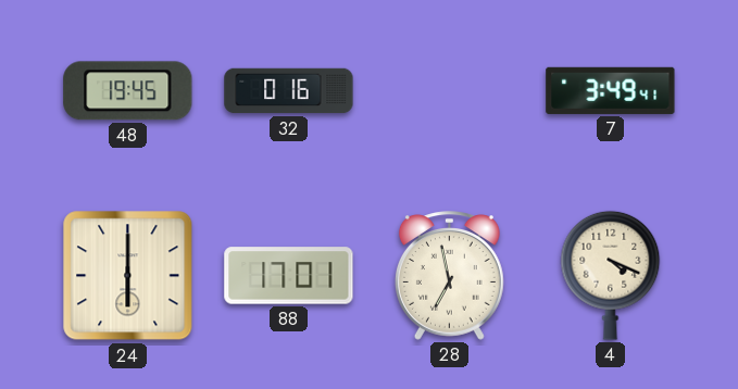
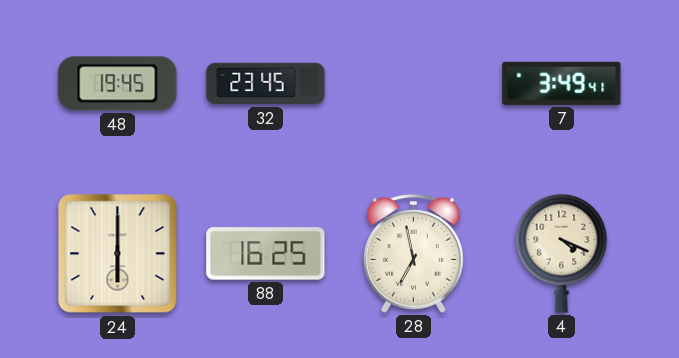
32: 0:16 -> 23:45 (266, 84)
88: 17:01 -> 16:25 (266, 254)
